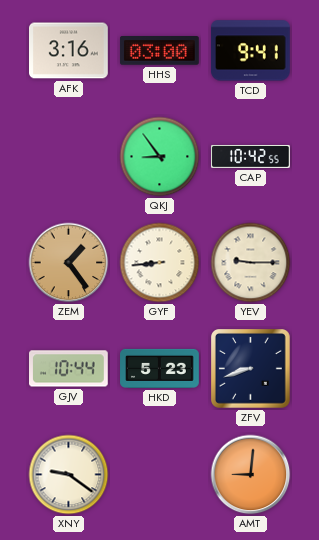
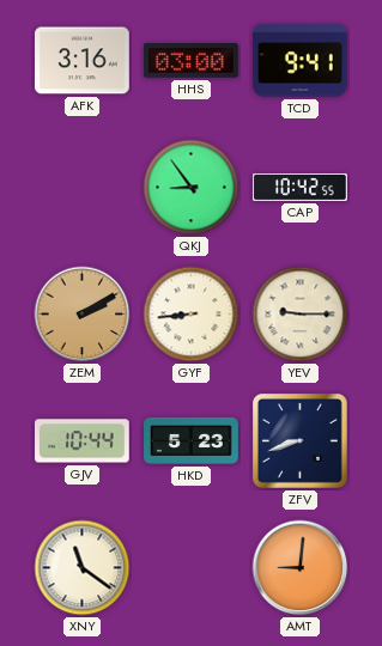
ZEM: 1:24 -> 2:10 (83, 315)
XNY: 9:21 -> 11:21 (83, 568)
